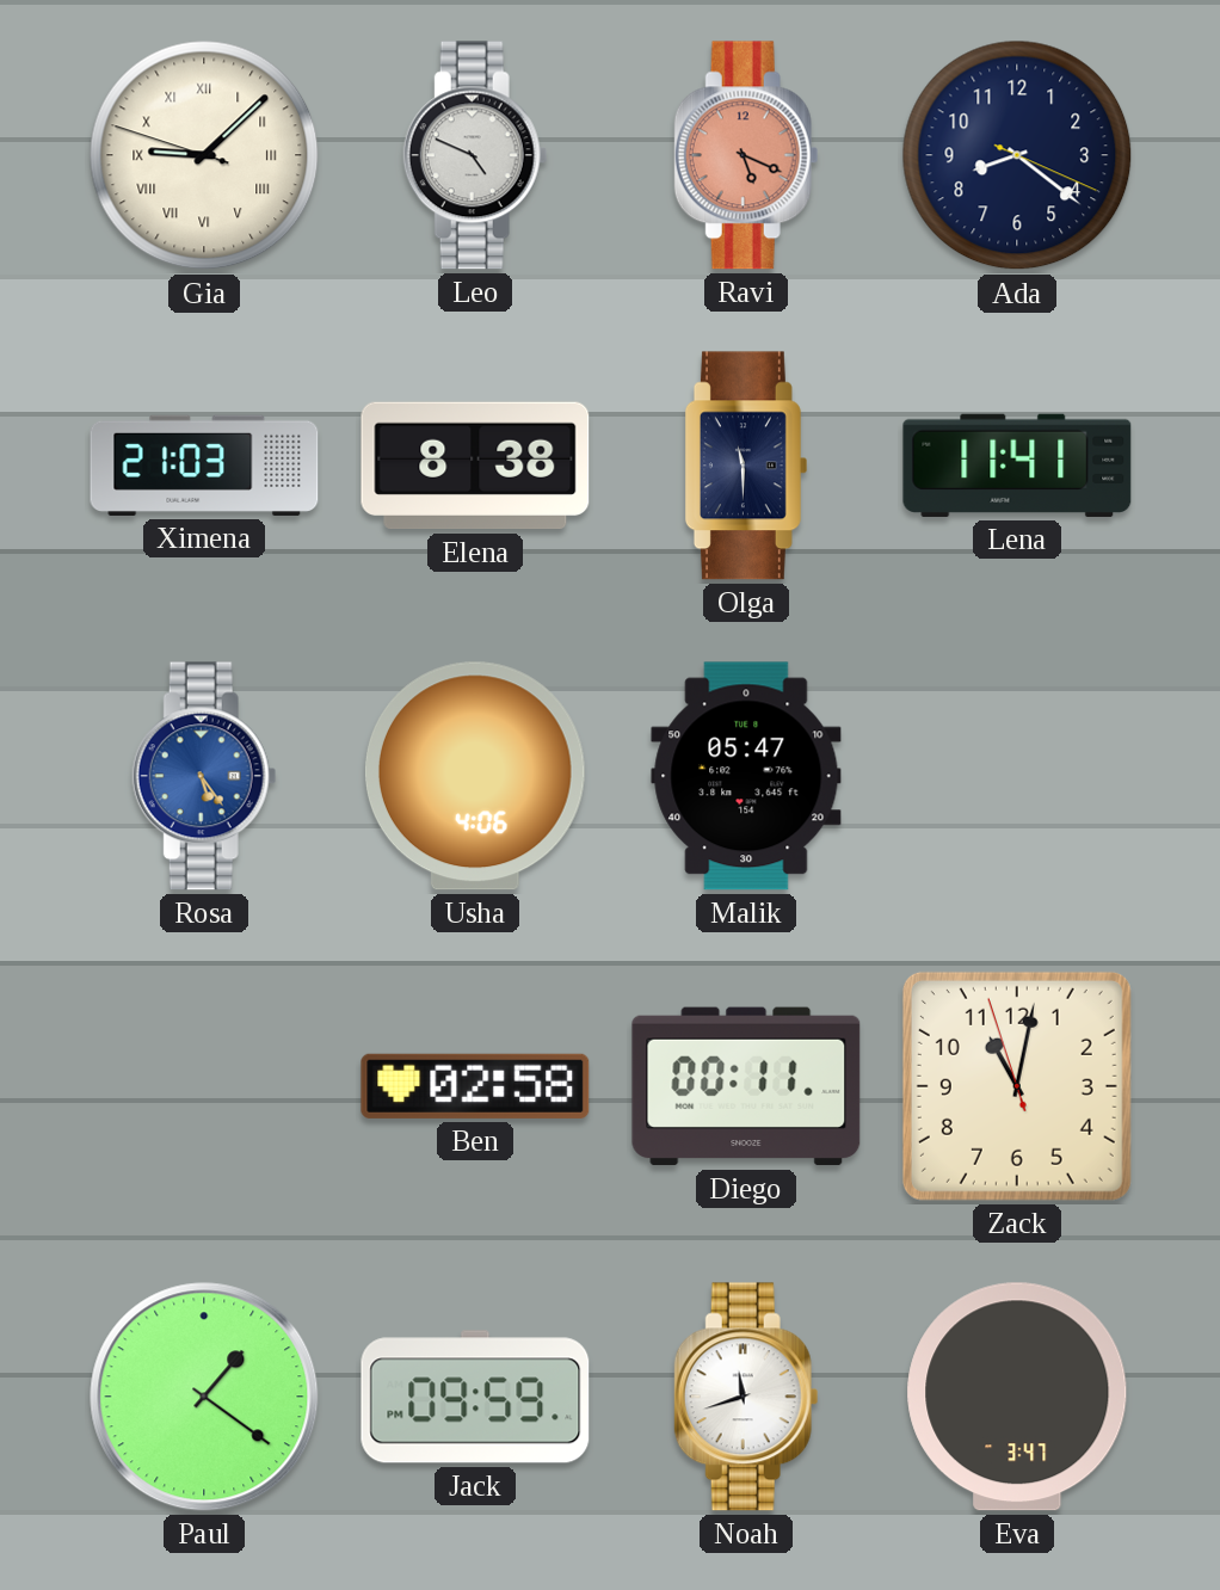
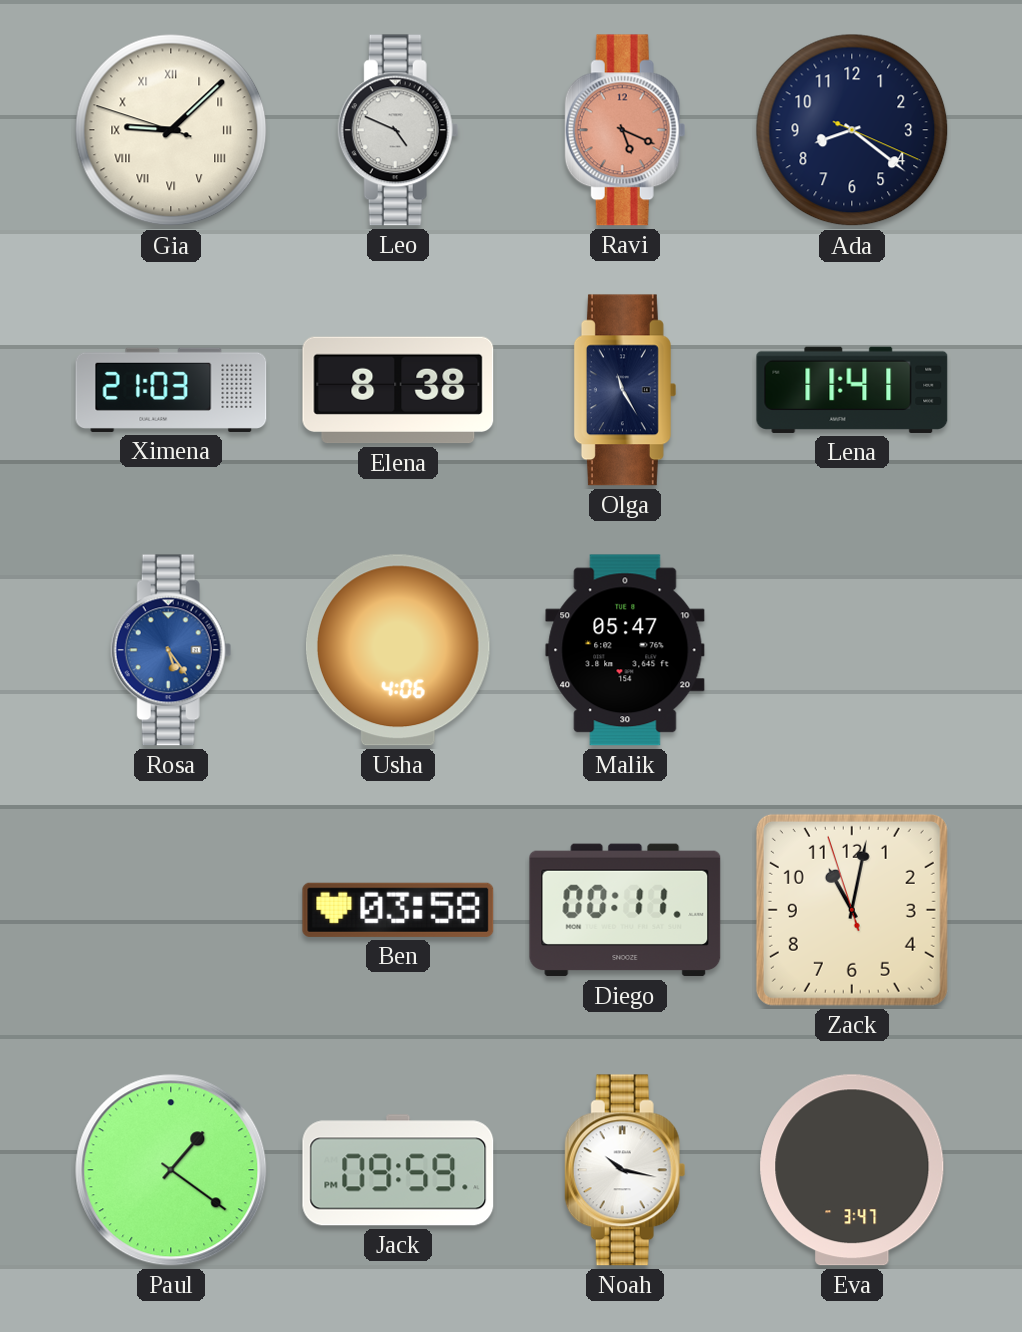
Olga: 11:30 -> 11:25 (625, 390)
Ben: 02:58 -> 03:58 (398, 910)
Noah: 11:42 -> 10:17 (625, 1170)
